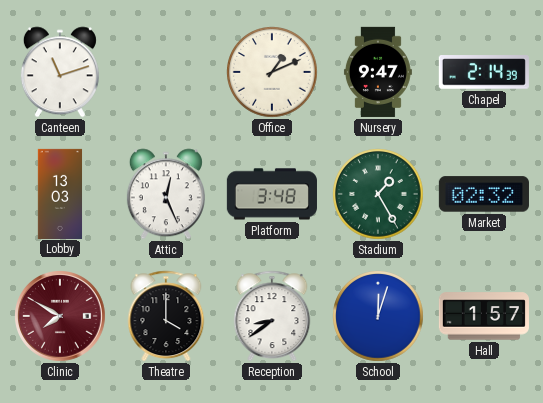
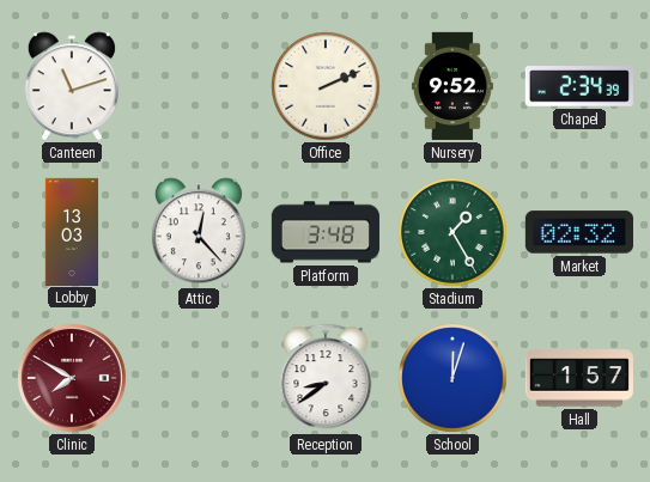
Office: 1:11 -> 2:11 (326, 86)
Nursery: 9:47 -> 9:52 (452, 86)
Chapel: 2:14 -> 2:34 (579, 87)
Attic: 12:26 -> 12:23 (199, 232)
Theatre: 4:00 -> none (166, 316)
